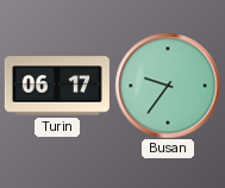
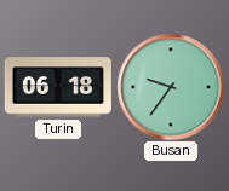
Turin: 06:17 -> 06:18 (58, 87)
